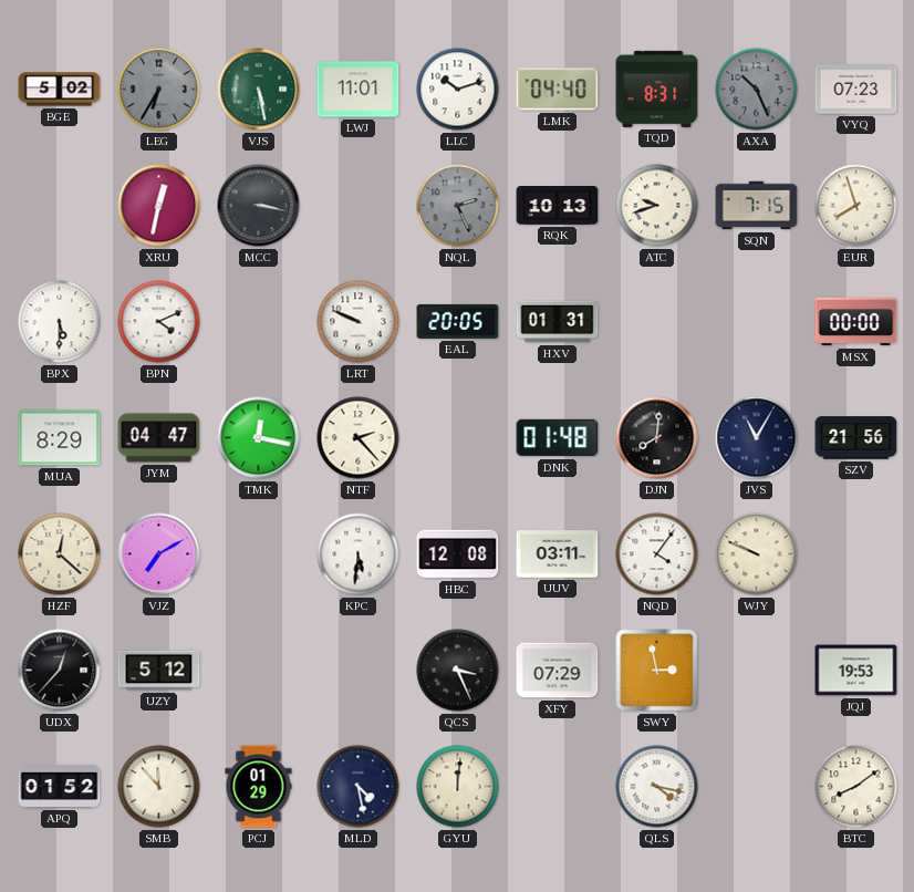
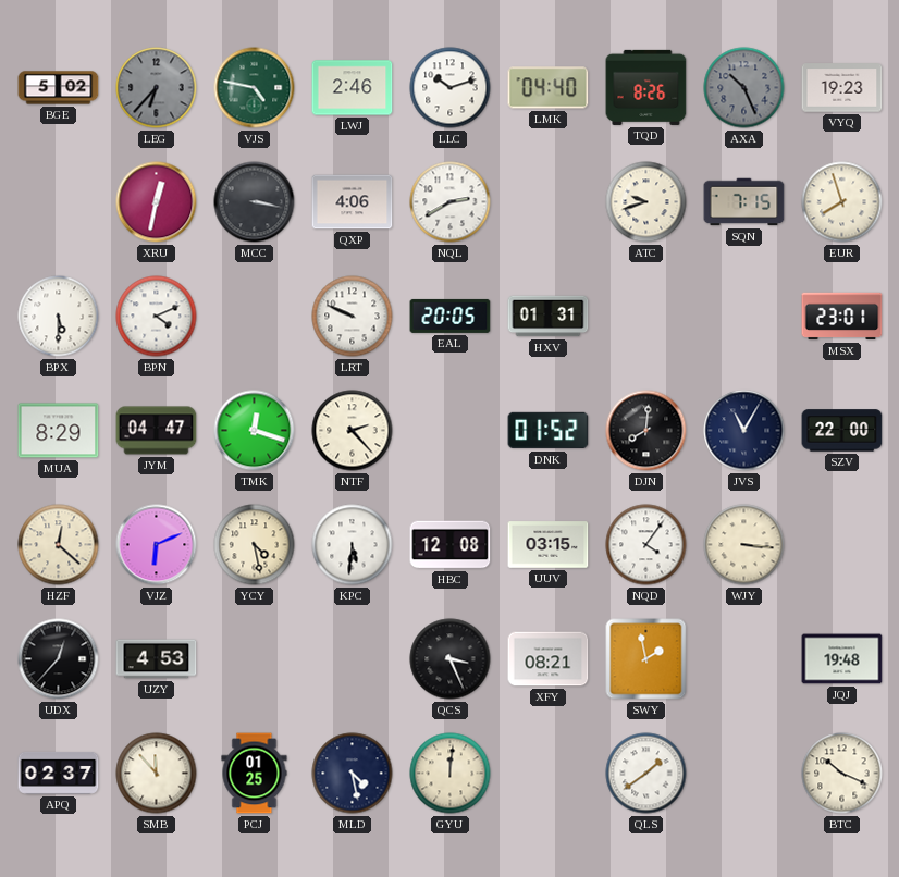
LEG: 6:35 -> 6:37 (157, 88)
VJS: 5:28 -> 4:47 (255, 88)
LWJ: 11:01 -> 2:46 (353, 88)
TQD: 8:31 -> 8:26 (646, 87)
VYQ: 07:23 -> 19:23 (842, 88)
QXP: none -> 4:06 (353, 202)
NQL: 2:26 -> 2:40 (451, 202)
NQL dial: grey -> white (451, 202)
RQK: 10:13 -> none (558, 206)
MSX: 00:00 -> 23:01 (842, 317)
TMK: 12:17 -> 12:18 (255, 431)
DNK: 01:48 -> 01:52 (549, 431)
SZV: 21:56 -> 22:00 (842, 431)
VJZ: 7:10 -> 6:11 (157, 545)
YCY: none -> 4:28 (255, 545)
UUV: 03:11 -> 03:15 (549, 545)
WJY: 9:49 -> 3:16 (744, 545)
UZY: 5:12 -> 4:53 (157, 659)
XFY: 07:29 -> 08:21 (549, 659)
SWY: 2:58 -> 1:58 (646, 659)
JQJ: 19:53 -> 19:48 (842, 659)
APQ: 01:52 -> 02:37 (59, 773)
PCJ: 01:29 -> 01:25 (255, 774)
QLS: 4:17 -> 1:39 (646, 774)
BTC: 8:09 -> 10:19 (842, 774)
